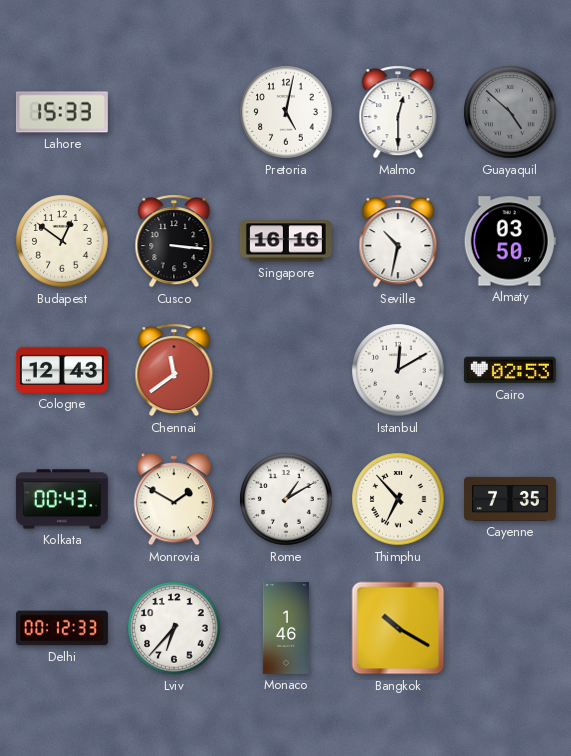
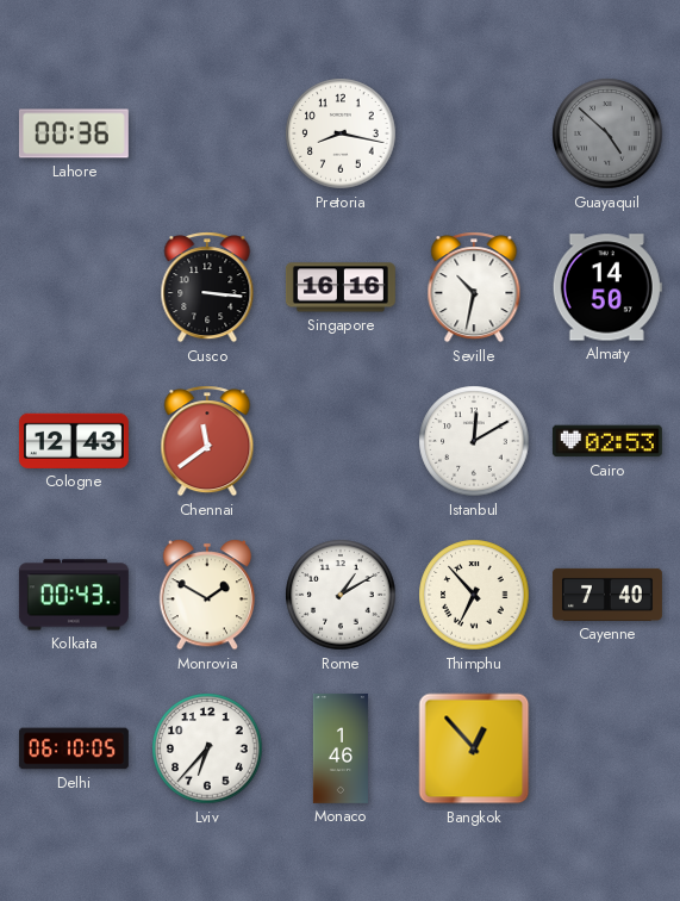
Lahore: 15:33 -> 00:36 (74, 133)
Pretoria: 5:02 -> 8:17 (341, 133)
Malmo: 12:30 -> none (398, 112)
Budapest: 12:51 -> none (62, 241)
Almaty: 03:50 -> 14:50 (607, 287)
Cayenne: 7:35 -> 7:40 (607, 595)
Delhi: 00:12 -> 06:10 (74, 748)
Bangkok: 10:20 -> 12:53 (474, 748)
